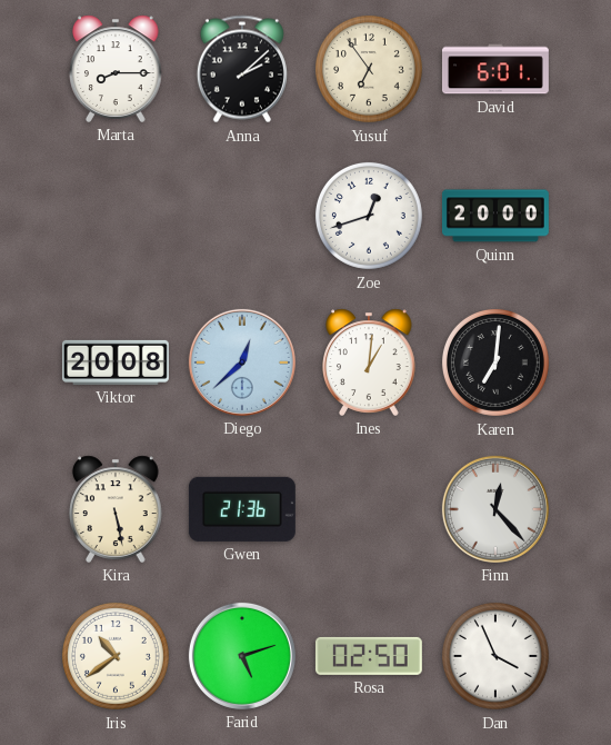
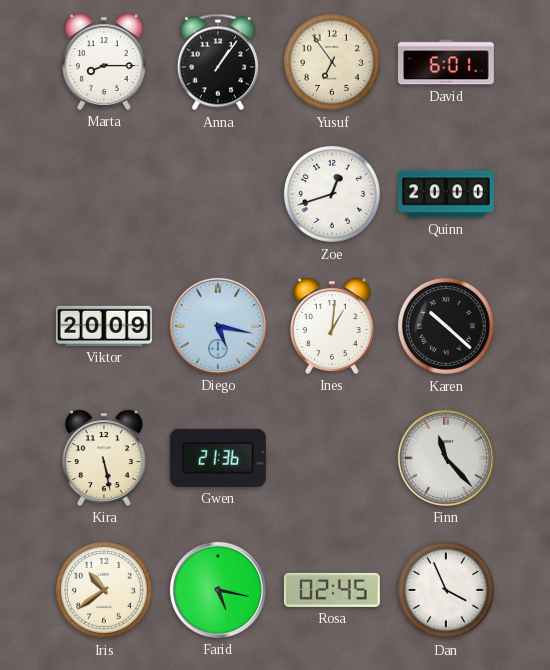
Anna: 2:08 -> 1:06 (218, 62)
Viktor: 20:08 -> 20:09 (104, 326)
Diego: 12:38 -> 5:17 (218, 326)
Karen: 7:01 -> 10:22 (446, 326)
Finn: 12:23 -> 11:23 (446, 458)
Farid: 5:12 -> 5:17 (218, 590)
Rosa: 02:50 -> 02:45 (332, 590)
